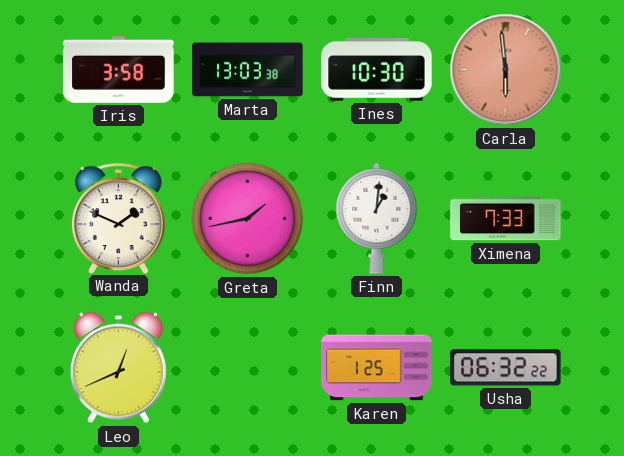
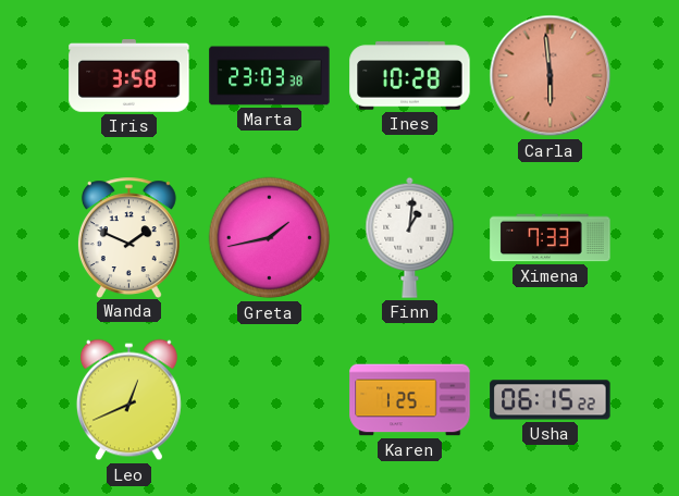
Marta: 13:03 -> 23:03 (270, 76)
Ines: 10:30 -> 10:28 (410, 76)
Usha: 06:32 -> 06:15 (551, 400)
